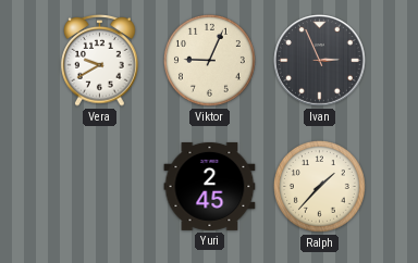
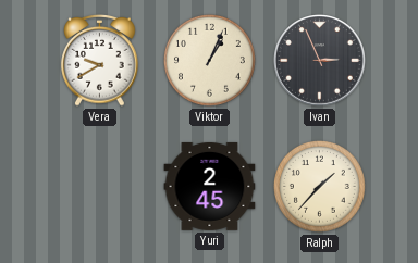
Viktor: 9:04 -> 1:04 (209, 60)
